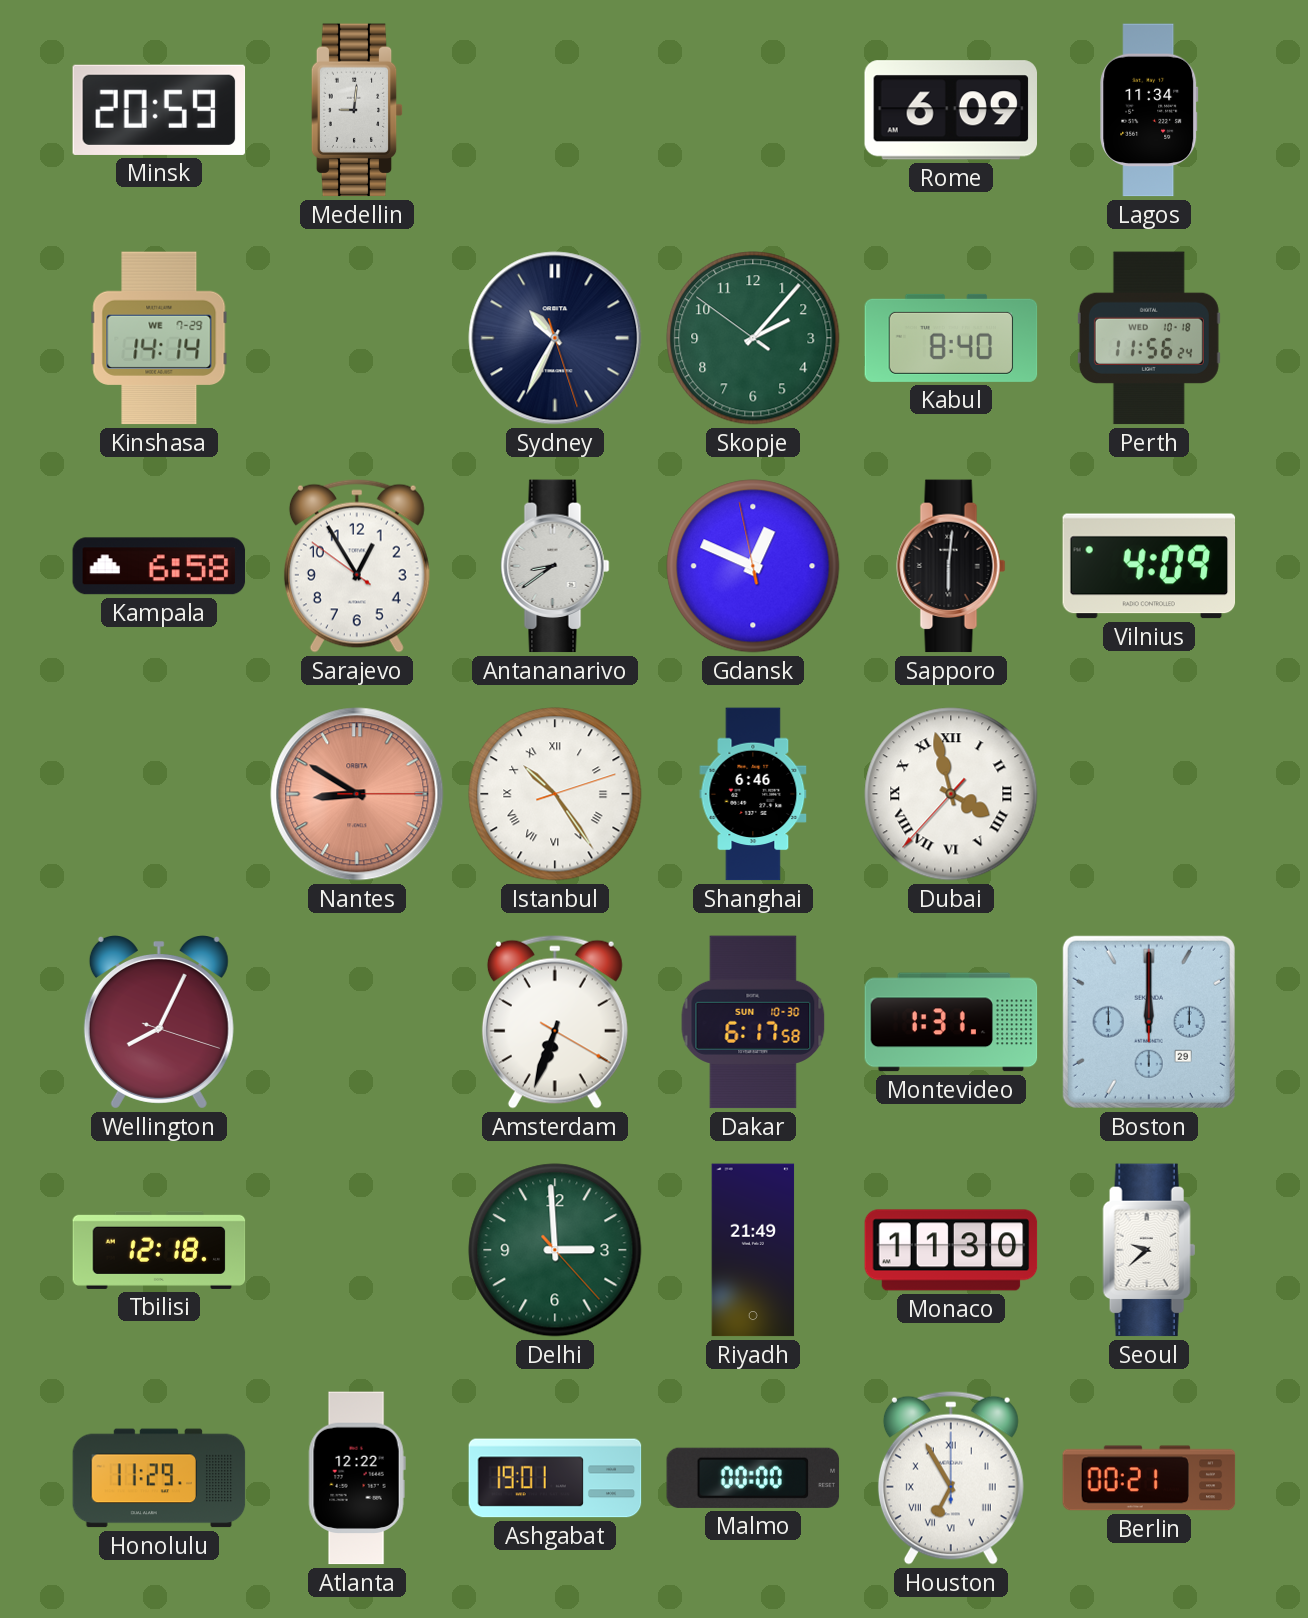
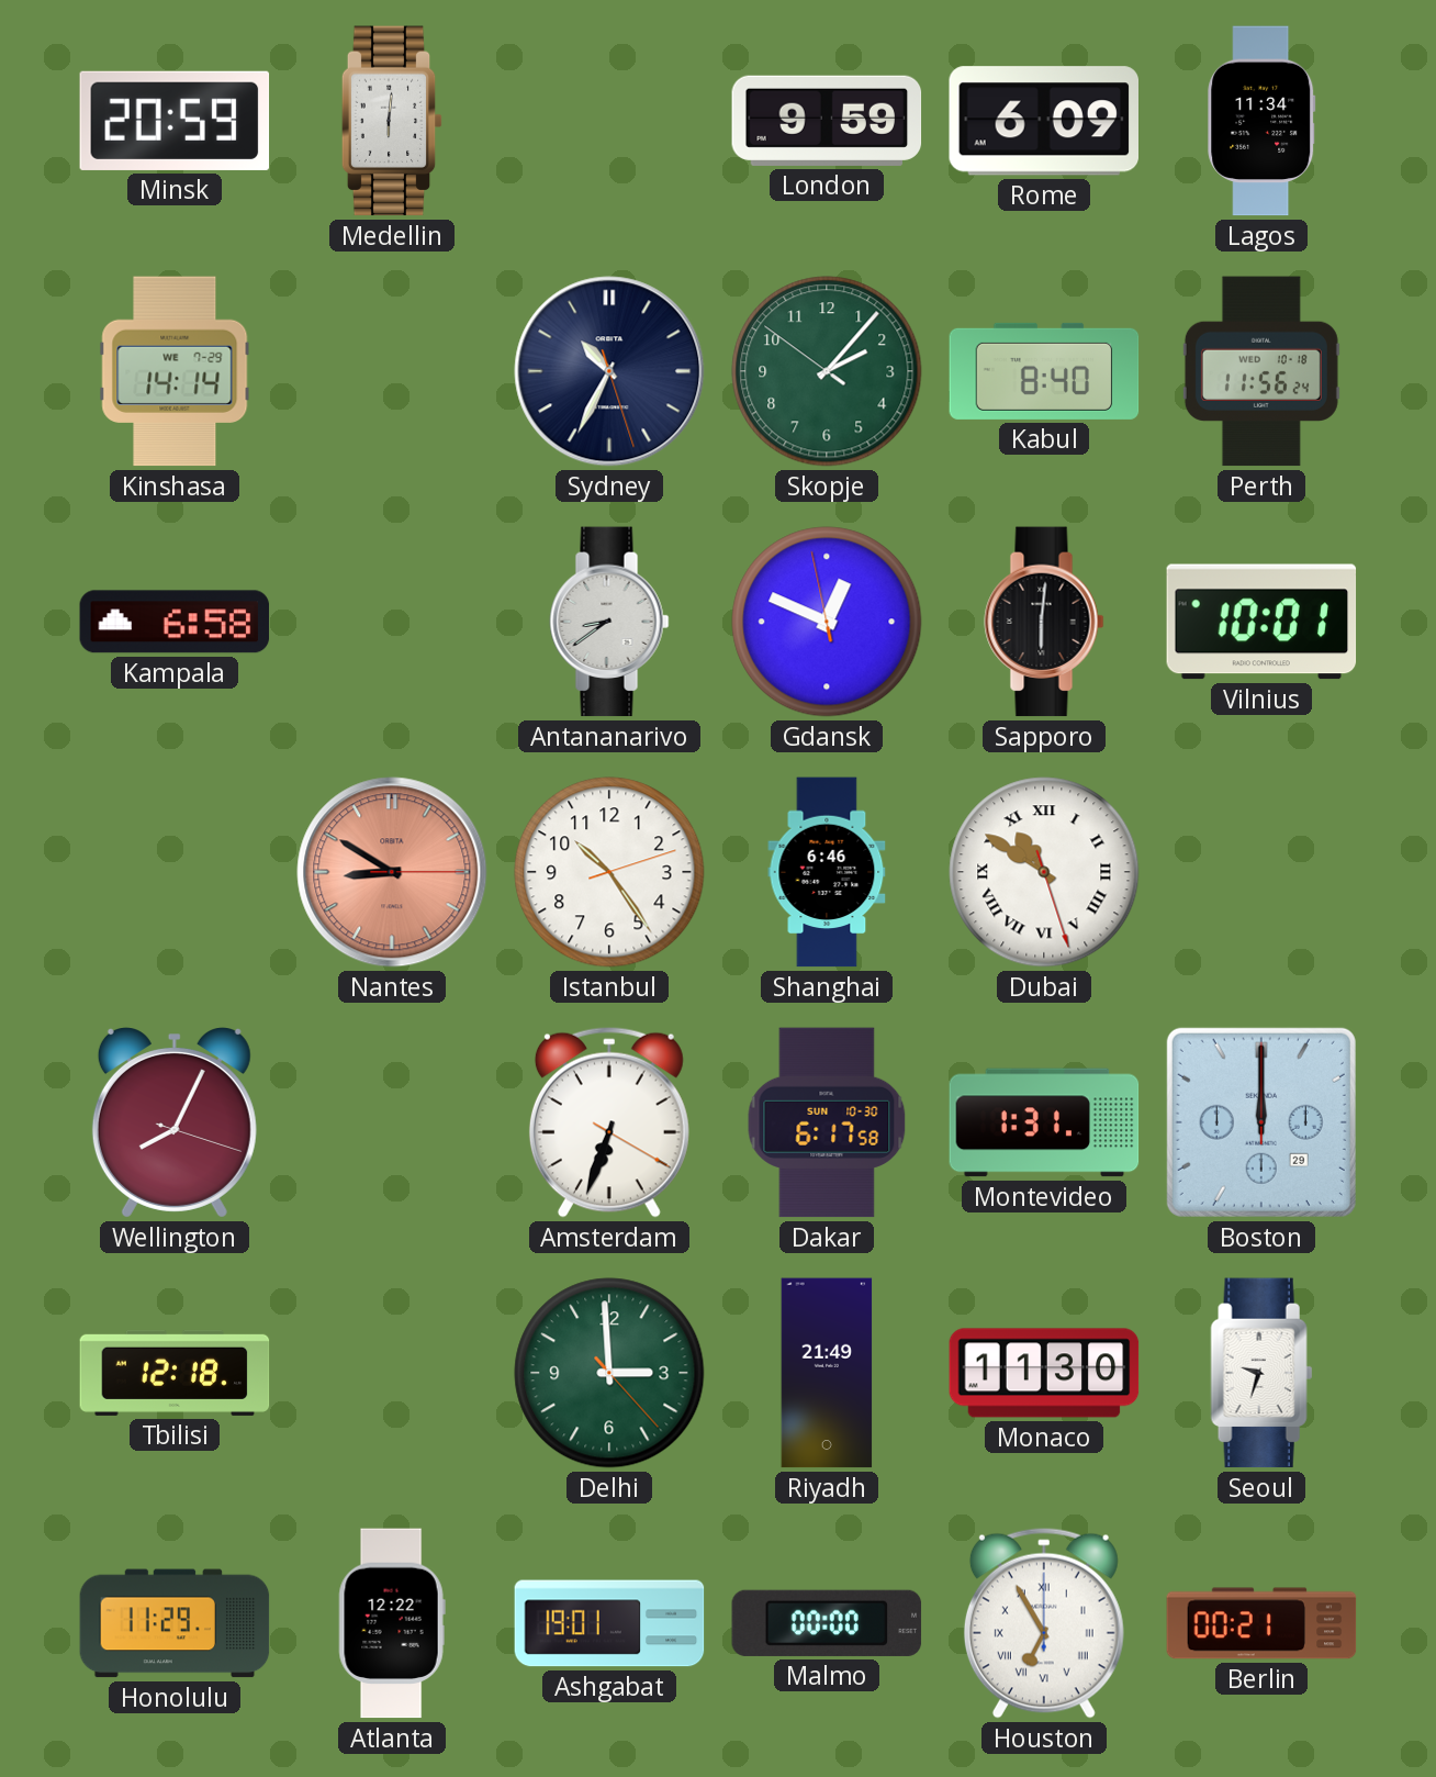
Medellin: 9:01 -> 6:01 (392, 121)
London: none -> 9:59 (827, 121)
Sarajevo: 12:54 -> none (357, 566)
Vilnius: 4:09 -> 10:01 (1261, 622)
Istanbul numerals: Roman -> Arabic (609, 872)
Dubai: 3:57 -> 10:50 (1044, 872)
Seoul: 9:38 -> 9:33 (1261, 1373)
